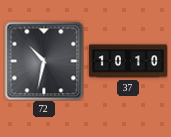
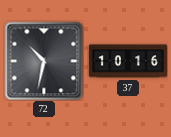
37: 10:10 -> 10:16 (128, 61)
